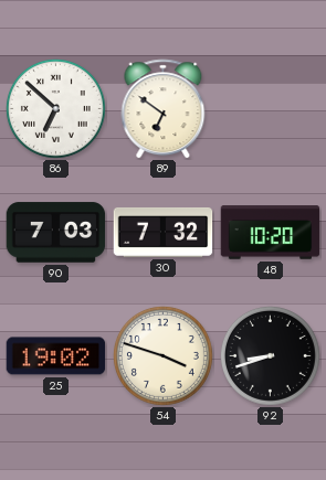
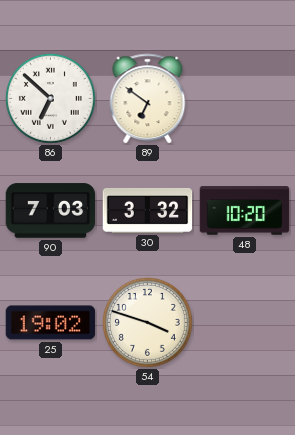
30: 7:32 -> 3:32 (148, 210)
92: 8:42 -> none (270, 355)
